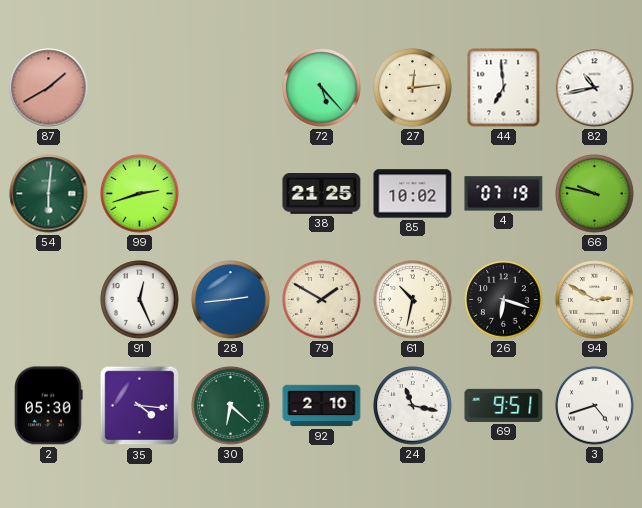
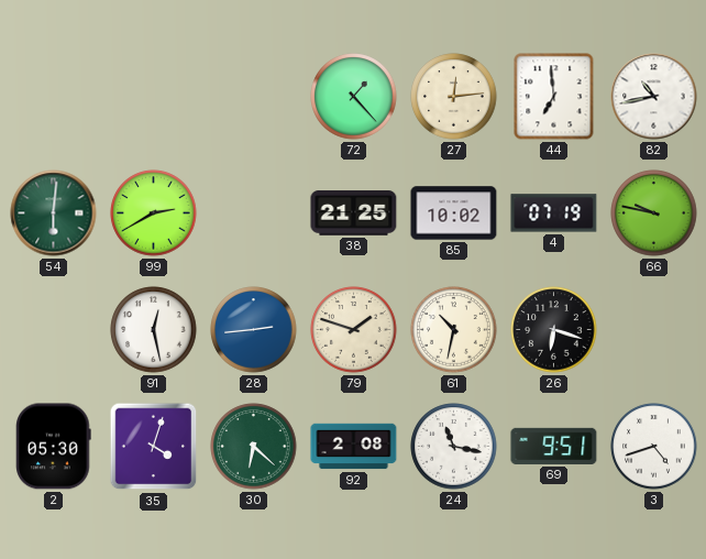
87: 1:40 -> none (49, 88)
72: 5:23 -> 1:23 (354, 97)
99: 2:42 -> 2:40 (154, 213)
91: 12:26 -> 12:28 (154, 330)
79: 1:50 -> 1:48 (354, 330)
94: 2:50 -> none (595, 300)
35: 4:16 -> 4:03 (154, 447)
92: 2:10 -> 2:08 (354, 447)
